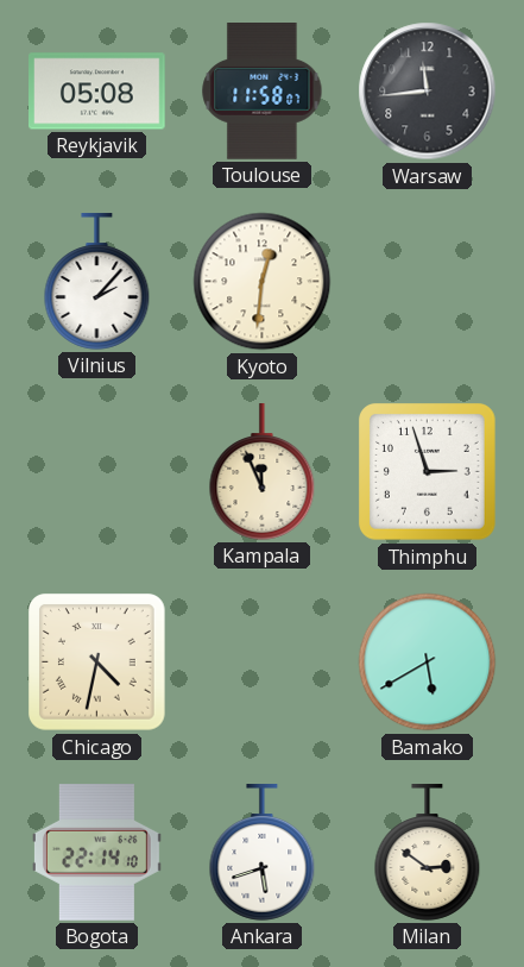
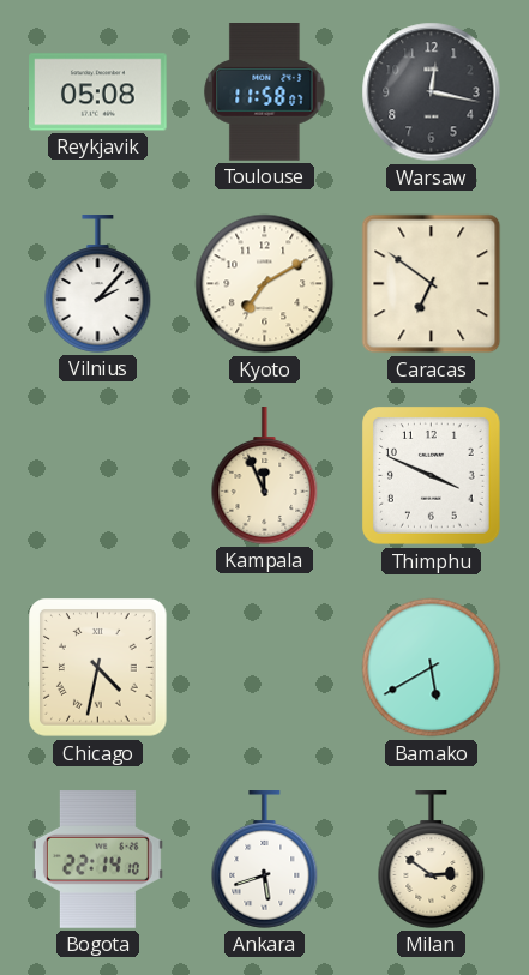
Warsaw: 11:44 -> 12:17 (432, 92)
Kyoto: 12:31 -> 7:10 (265, 284)
Caracas: none -> 6:51 (432, 284)
Thimphu: 2:57 -> 3:49 (432, 476)
